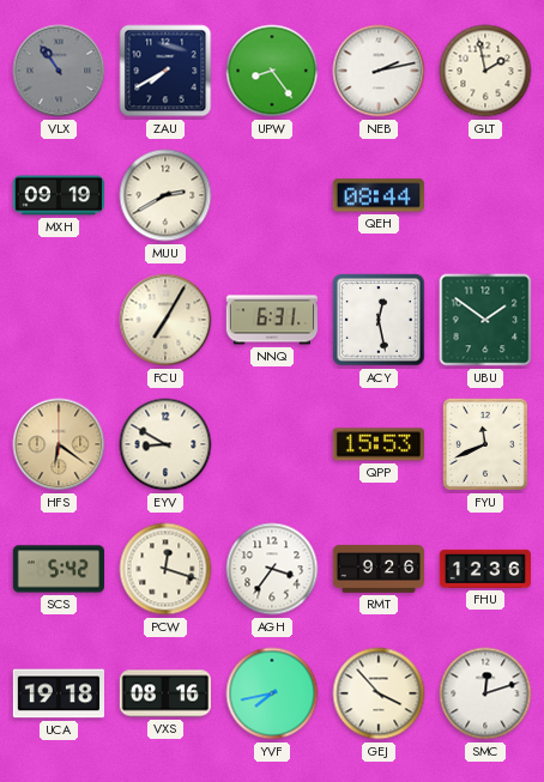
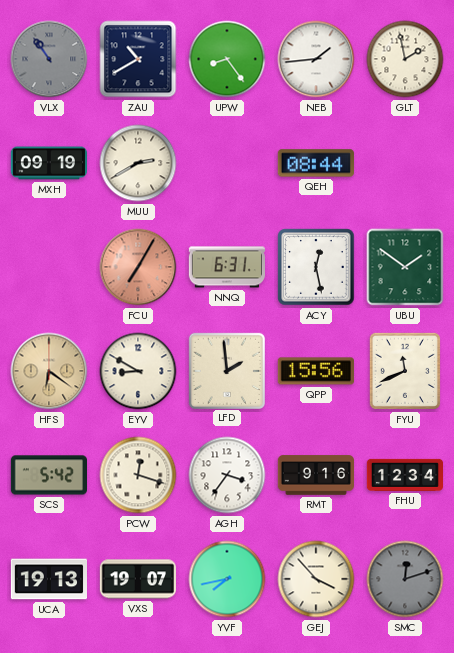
ZAU: 7:40 -> 10:40 (138, 59)
NEB: 2:13 -> 1:44 (316, 59)
FCU dial: cream -> salmon (138, 267)
LFD: none -> 1:59 (226, 370)
QPP: 15:53 -> 15:56 (316, 371)
RMT: 9:26 -> 9:16 (315, 475)
FHU: 12:36 -> 12:34 (404, 475)
UCA: 19:18 -> 19:13 (48, 579)
VXS: 08:16 -> 19:07 (137, 579)
SMC dial: white -> grey (405, 579)
